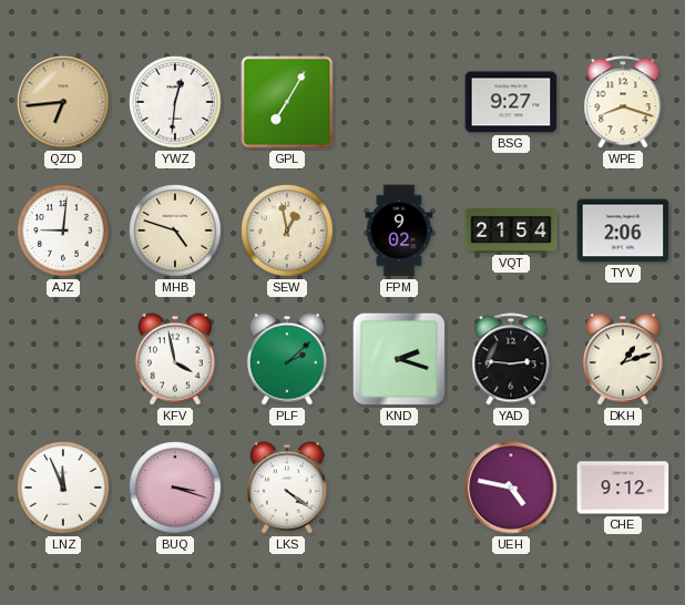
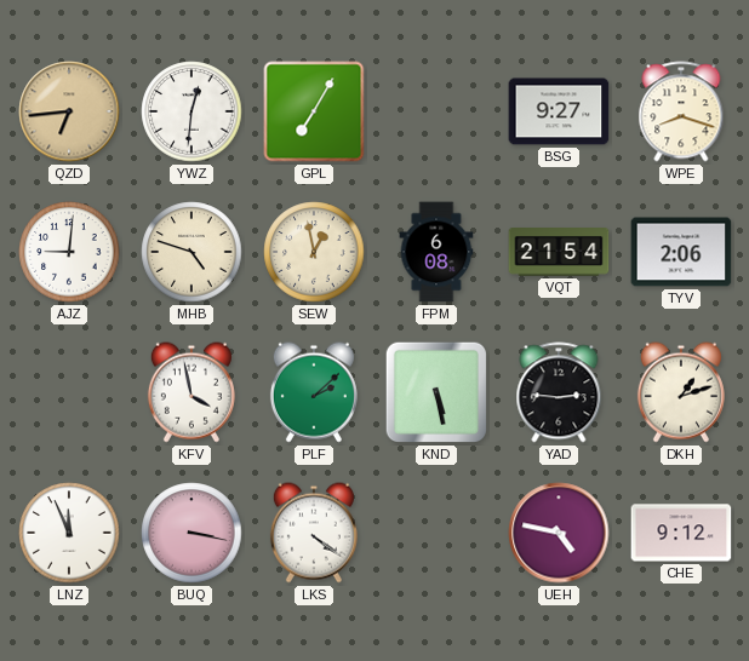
FPM: 9:02 -> 6:08 (436, 252)
KND: 2:18 -> 5:28 (436, 392)
BUQ: 3:18 -> 3:17 (191, 533)
